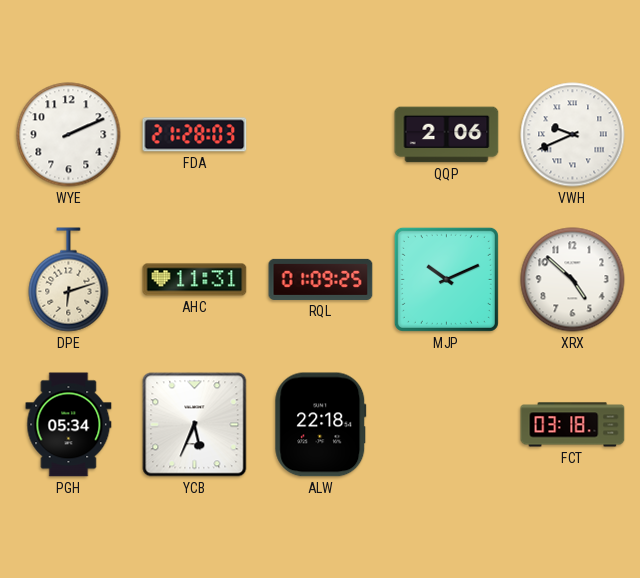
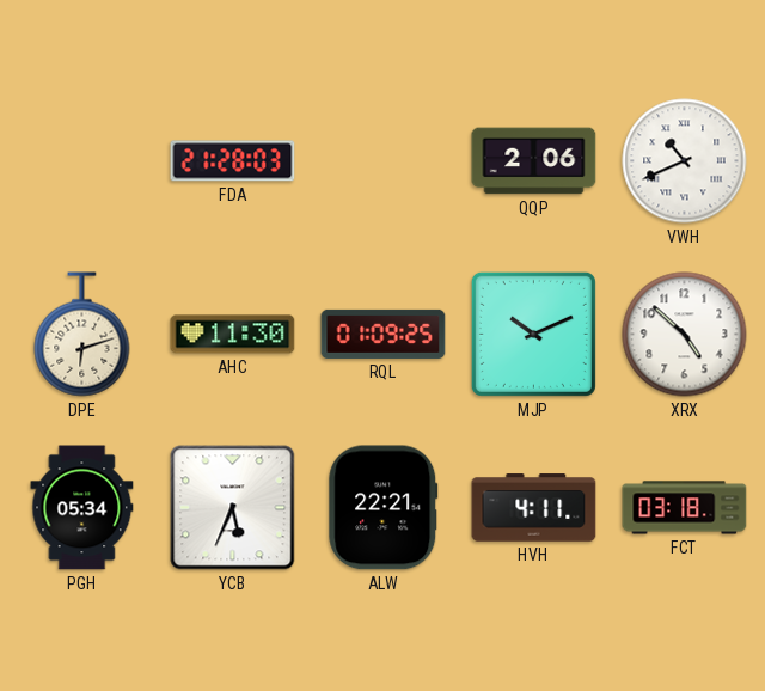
WYE: 2:11 -> none (69, 135)
VWH: 9:41 -> 10:41 (685, 161)
AHC: 11:31 -> 11:30 (233, 335)
ALW: 22:18 -> 22:21 (384, 508)
HVH: none -> 4:11 (534, 508)
